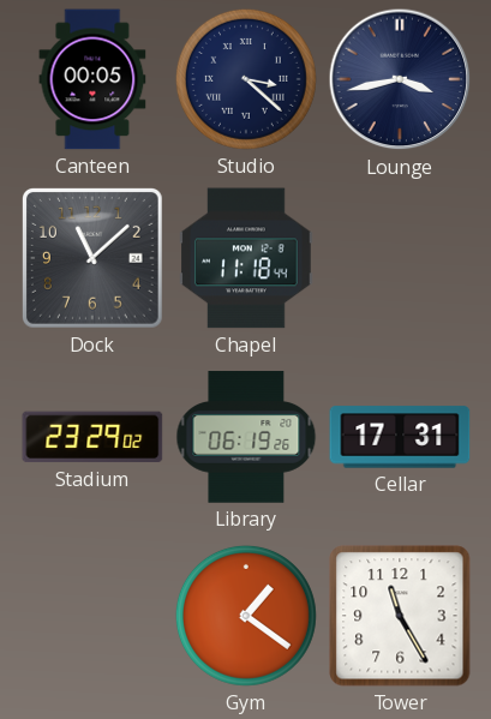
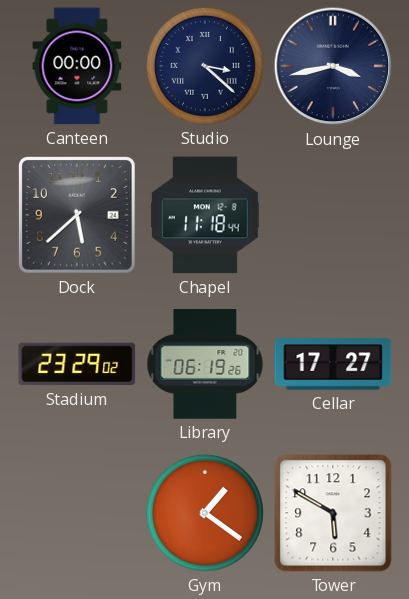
Canteen: 00:05 -> 00:00 (77, 66)
Dock: 11:08 -> 5:38 (78, 216)
Cellar: 17:31 -> 17:27 (333, 364)
Tower: 11:25 -> 5:50 (333, 513)
